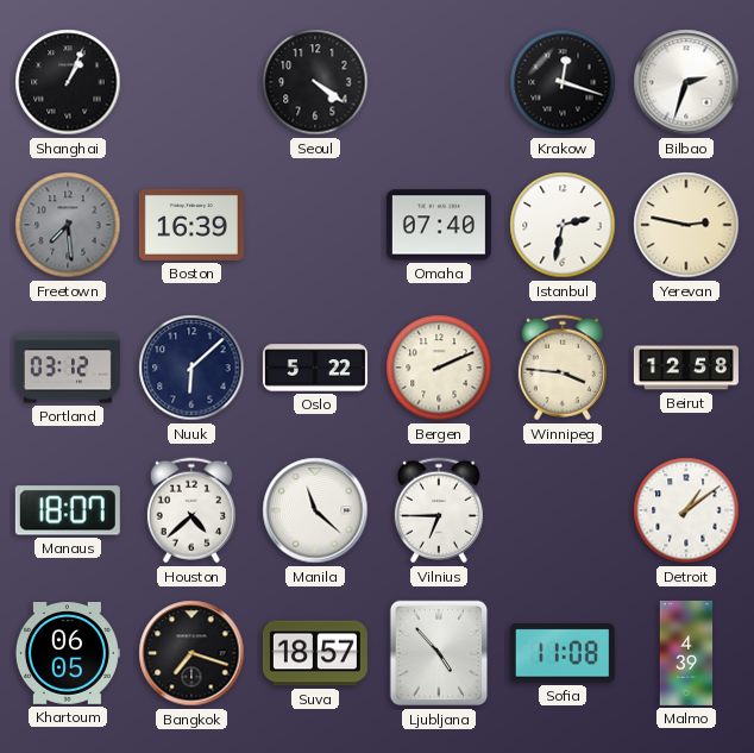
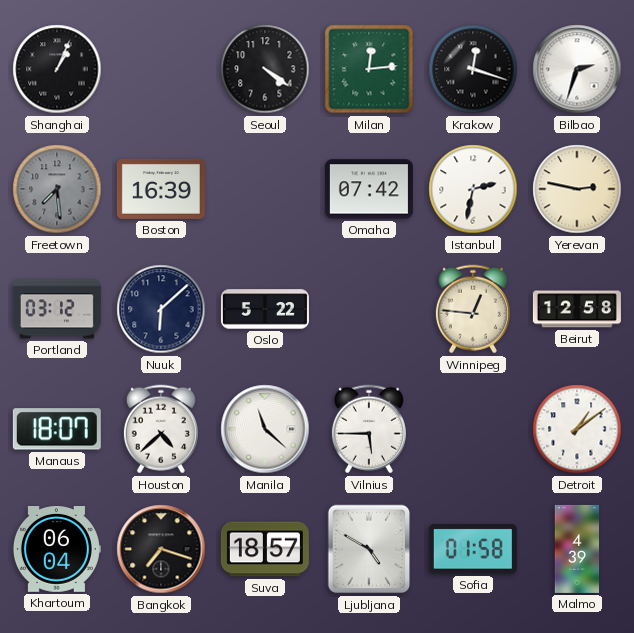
Milan: none -> 12:14 (369, 69)
Omaha: 07:40 -> 07:42 (369, 189)
Bergen: 2:11 -> none (439, 368)
Winnipeg: 3:46 -> 12:46 (473, 309)
Vilnius: 6:45 -> 5:45 (369, 429)
Khartoum: 06:05 -> 06:04 (56, 550)
Ljubljana: 4:53 -> 4:50 (369, 549)
Sofia: 11:08 -> 01:58 (473, 549)
